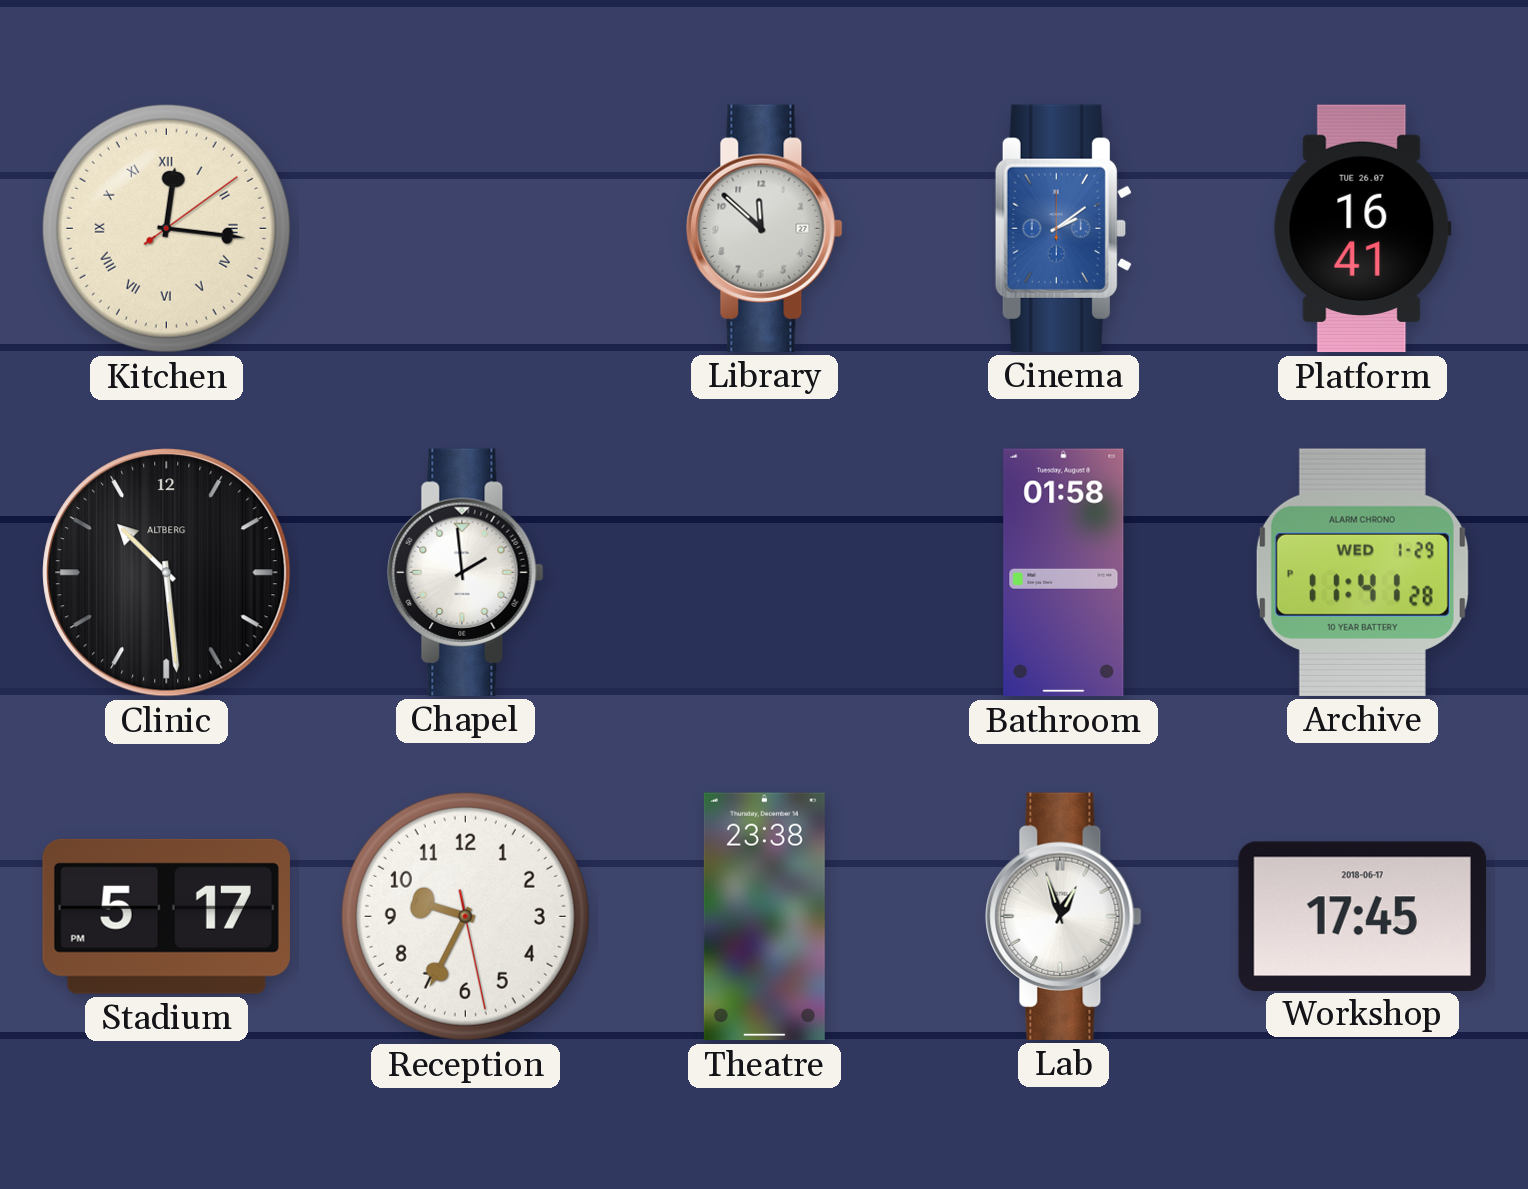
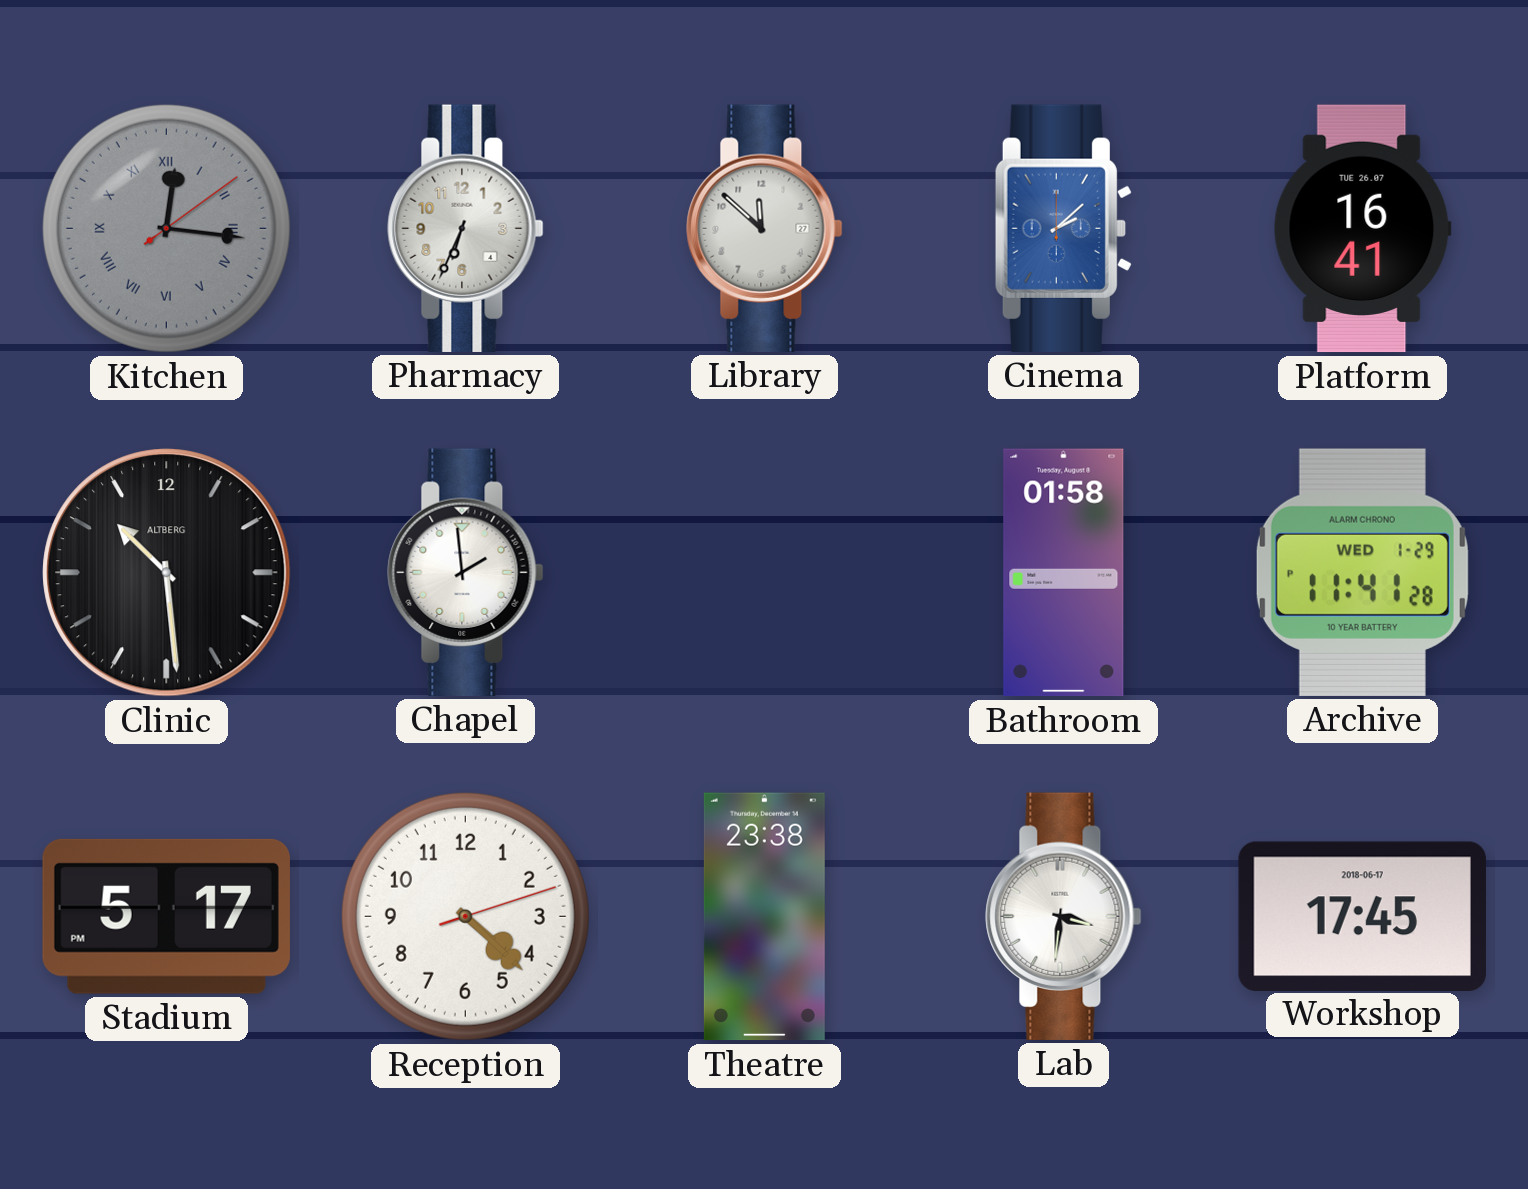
Kitchen dial: cream -> grey (166, 228)
Pharmacy: none -> 6:34 (466, 228)
Cinema: 2:09 -> 2:08 (1063, 228)
Reception: 9:34 -> 4:22 (465, 916)
Lab: 12:57 -> 3:31 (1064, 916)
